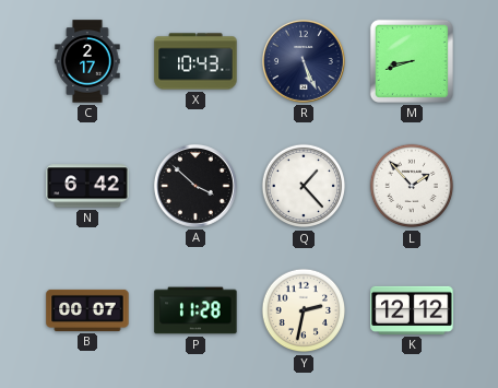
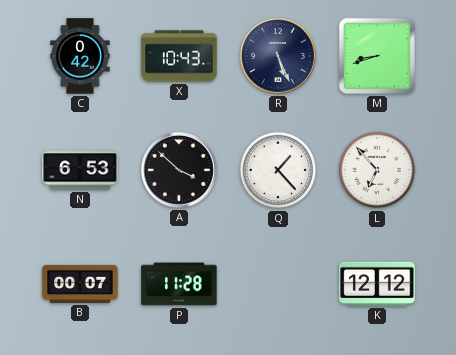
C: 2:17 -> 0:42 (80, 56)
N: 6:42 -> 6:53 (80, 170)
L: 1:53 -> 6:53 (377, 170)
Y: 2:32 -> none (304, 310)
